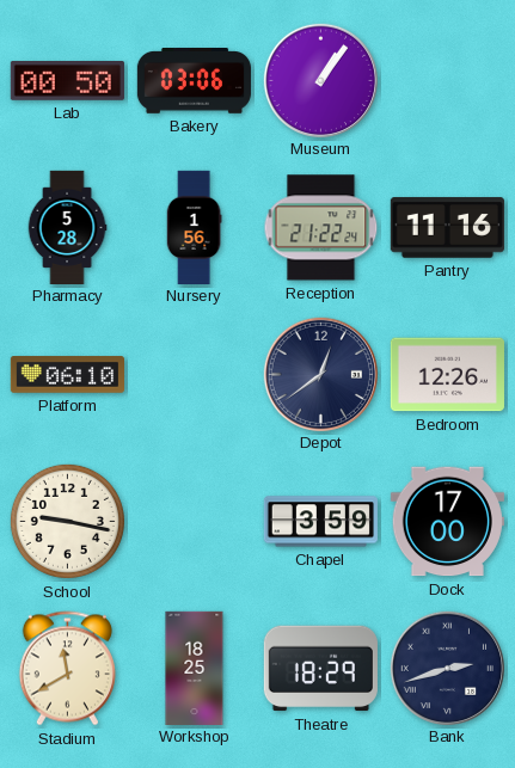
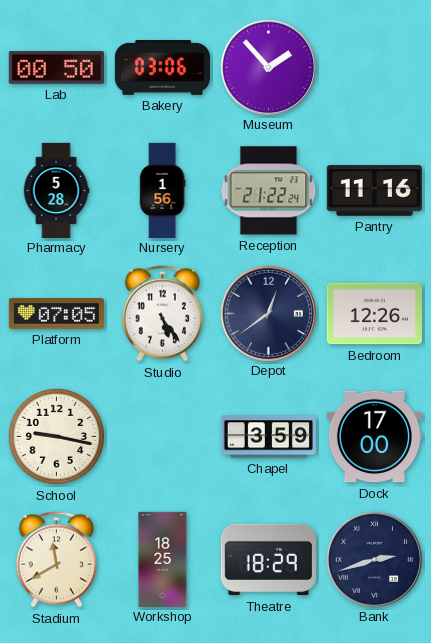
Museum: 1:06 -> 1:53 (268, 67)
Platform: 06:10 -> 07:05 (56, 314)
Studio: none -> 5:24 (162, 314)
